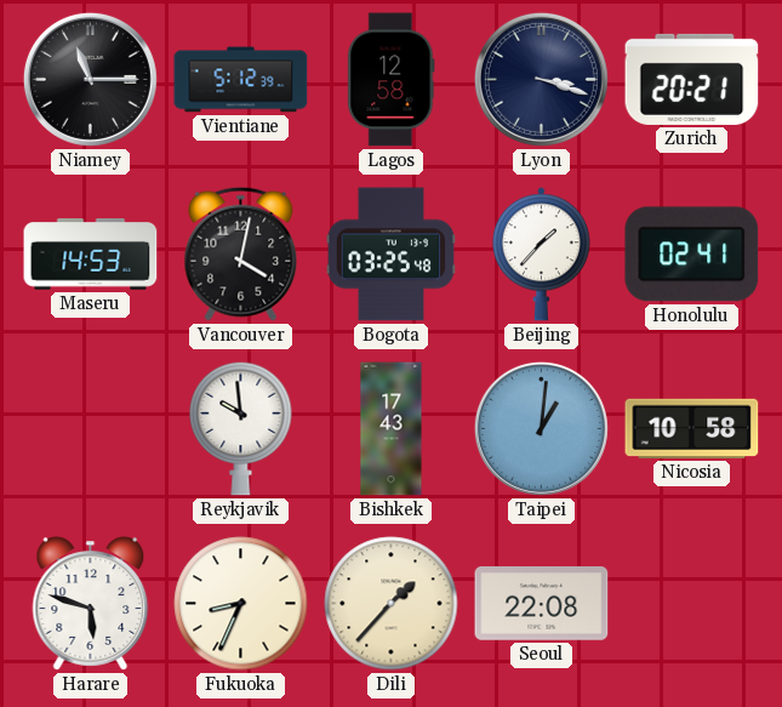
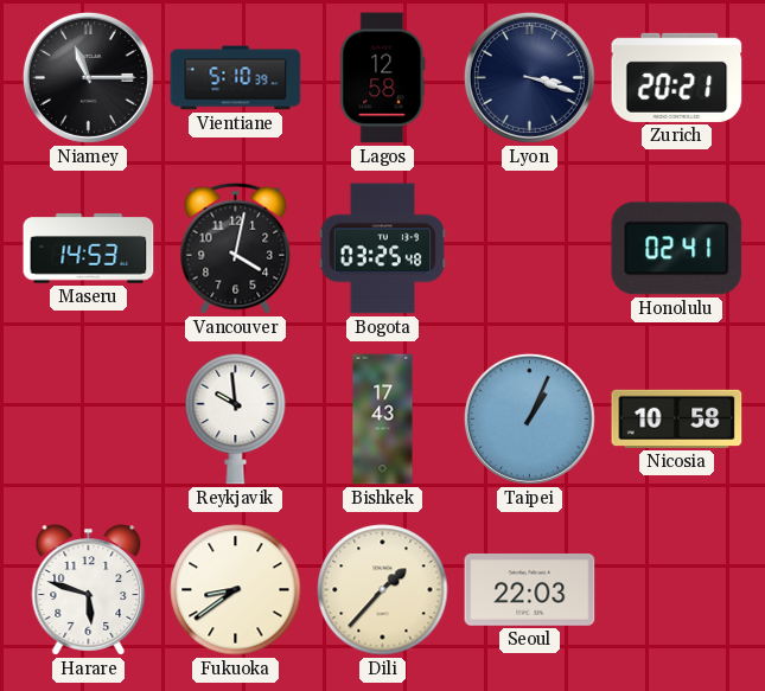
Vientiane: 5:12 -> 5:10 (236, 78)
Beijing: 1:37 -> none (541, 255)
Taipei: 1:01 -> 1:04 (529, 418)
Fukuoka: 8:34 -> 8:39 (236, 590)
Seoul: 22:08 -> 22:03 (530, 590)
